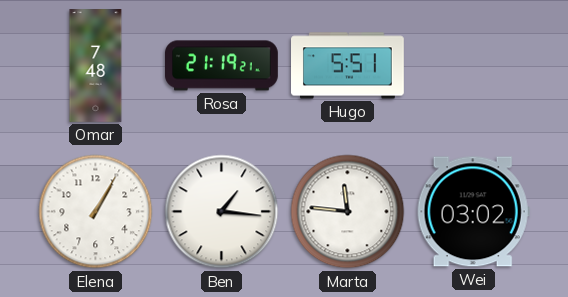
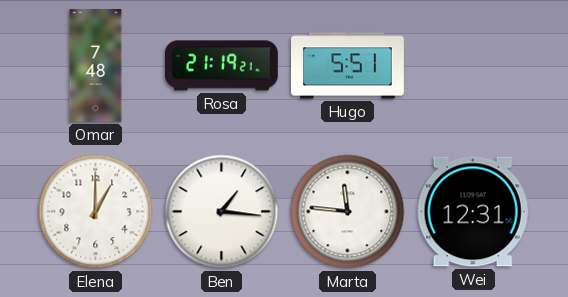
Elena: 1:05 -> 1:00 (96, 212)
Wei: 03:02 -> 12:31 (473, 212)
